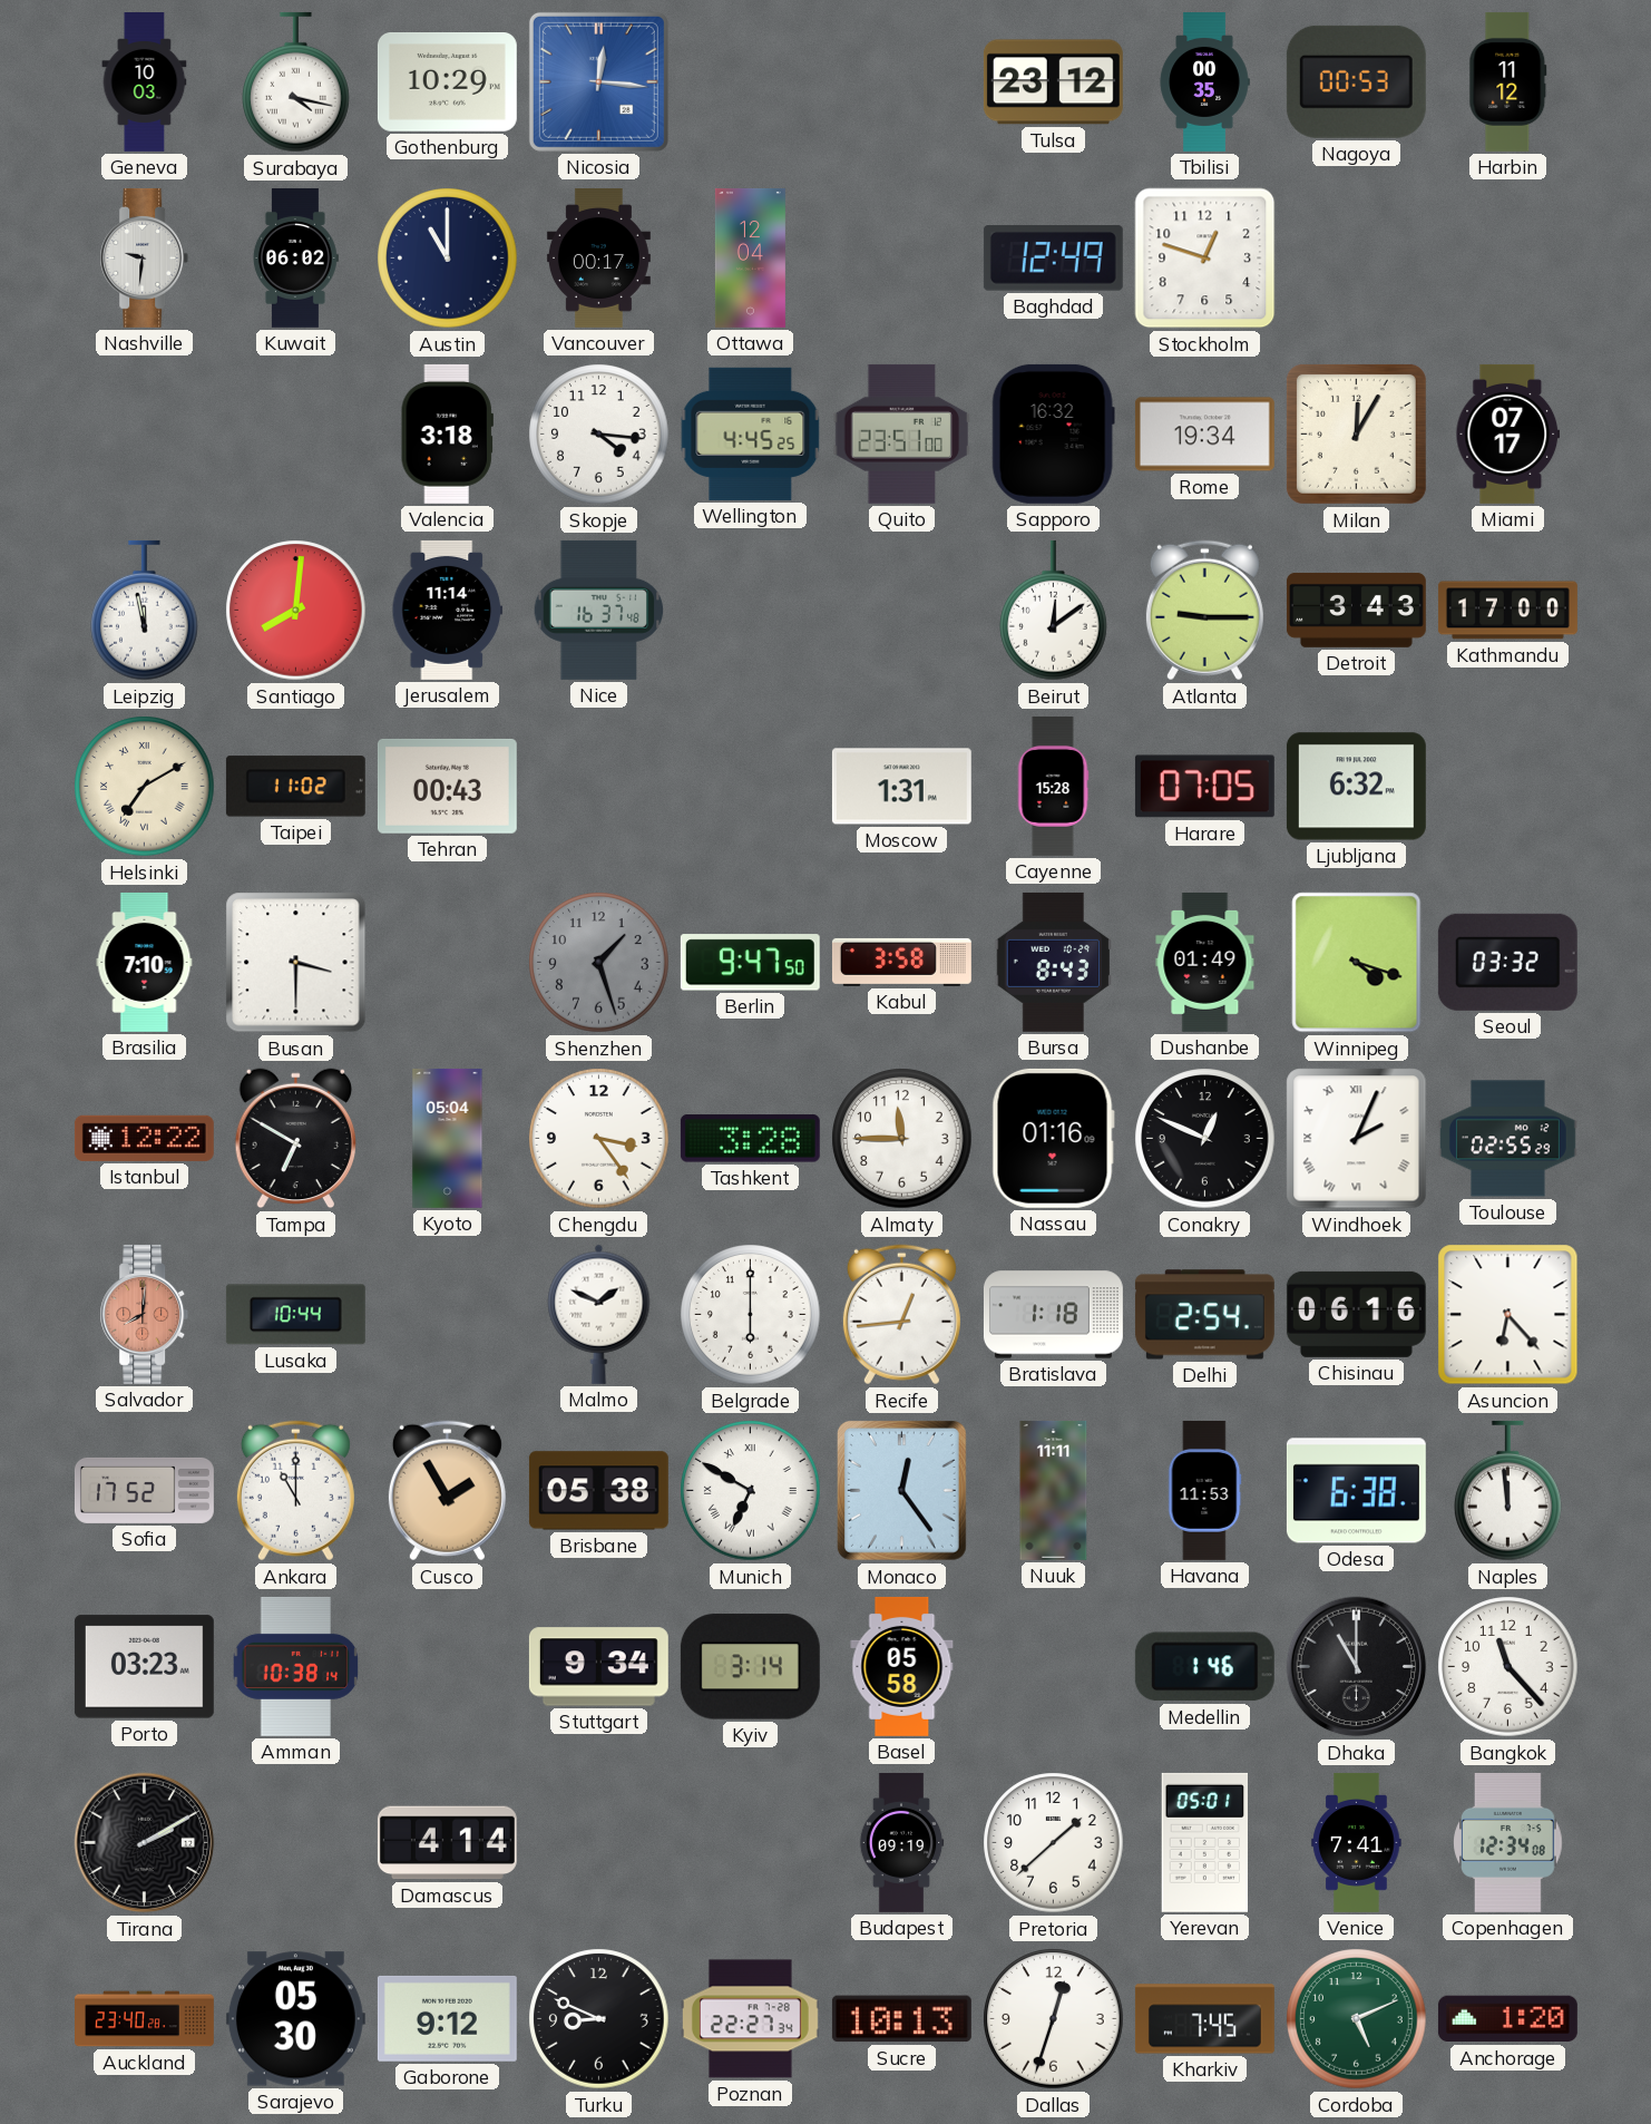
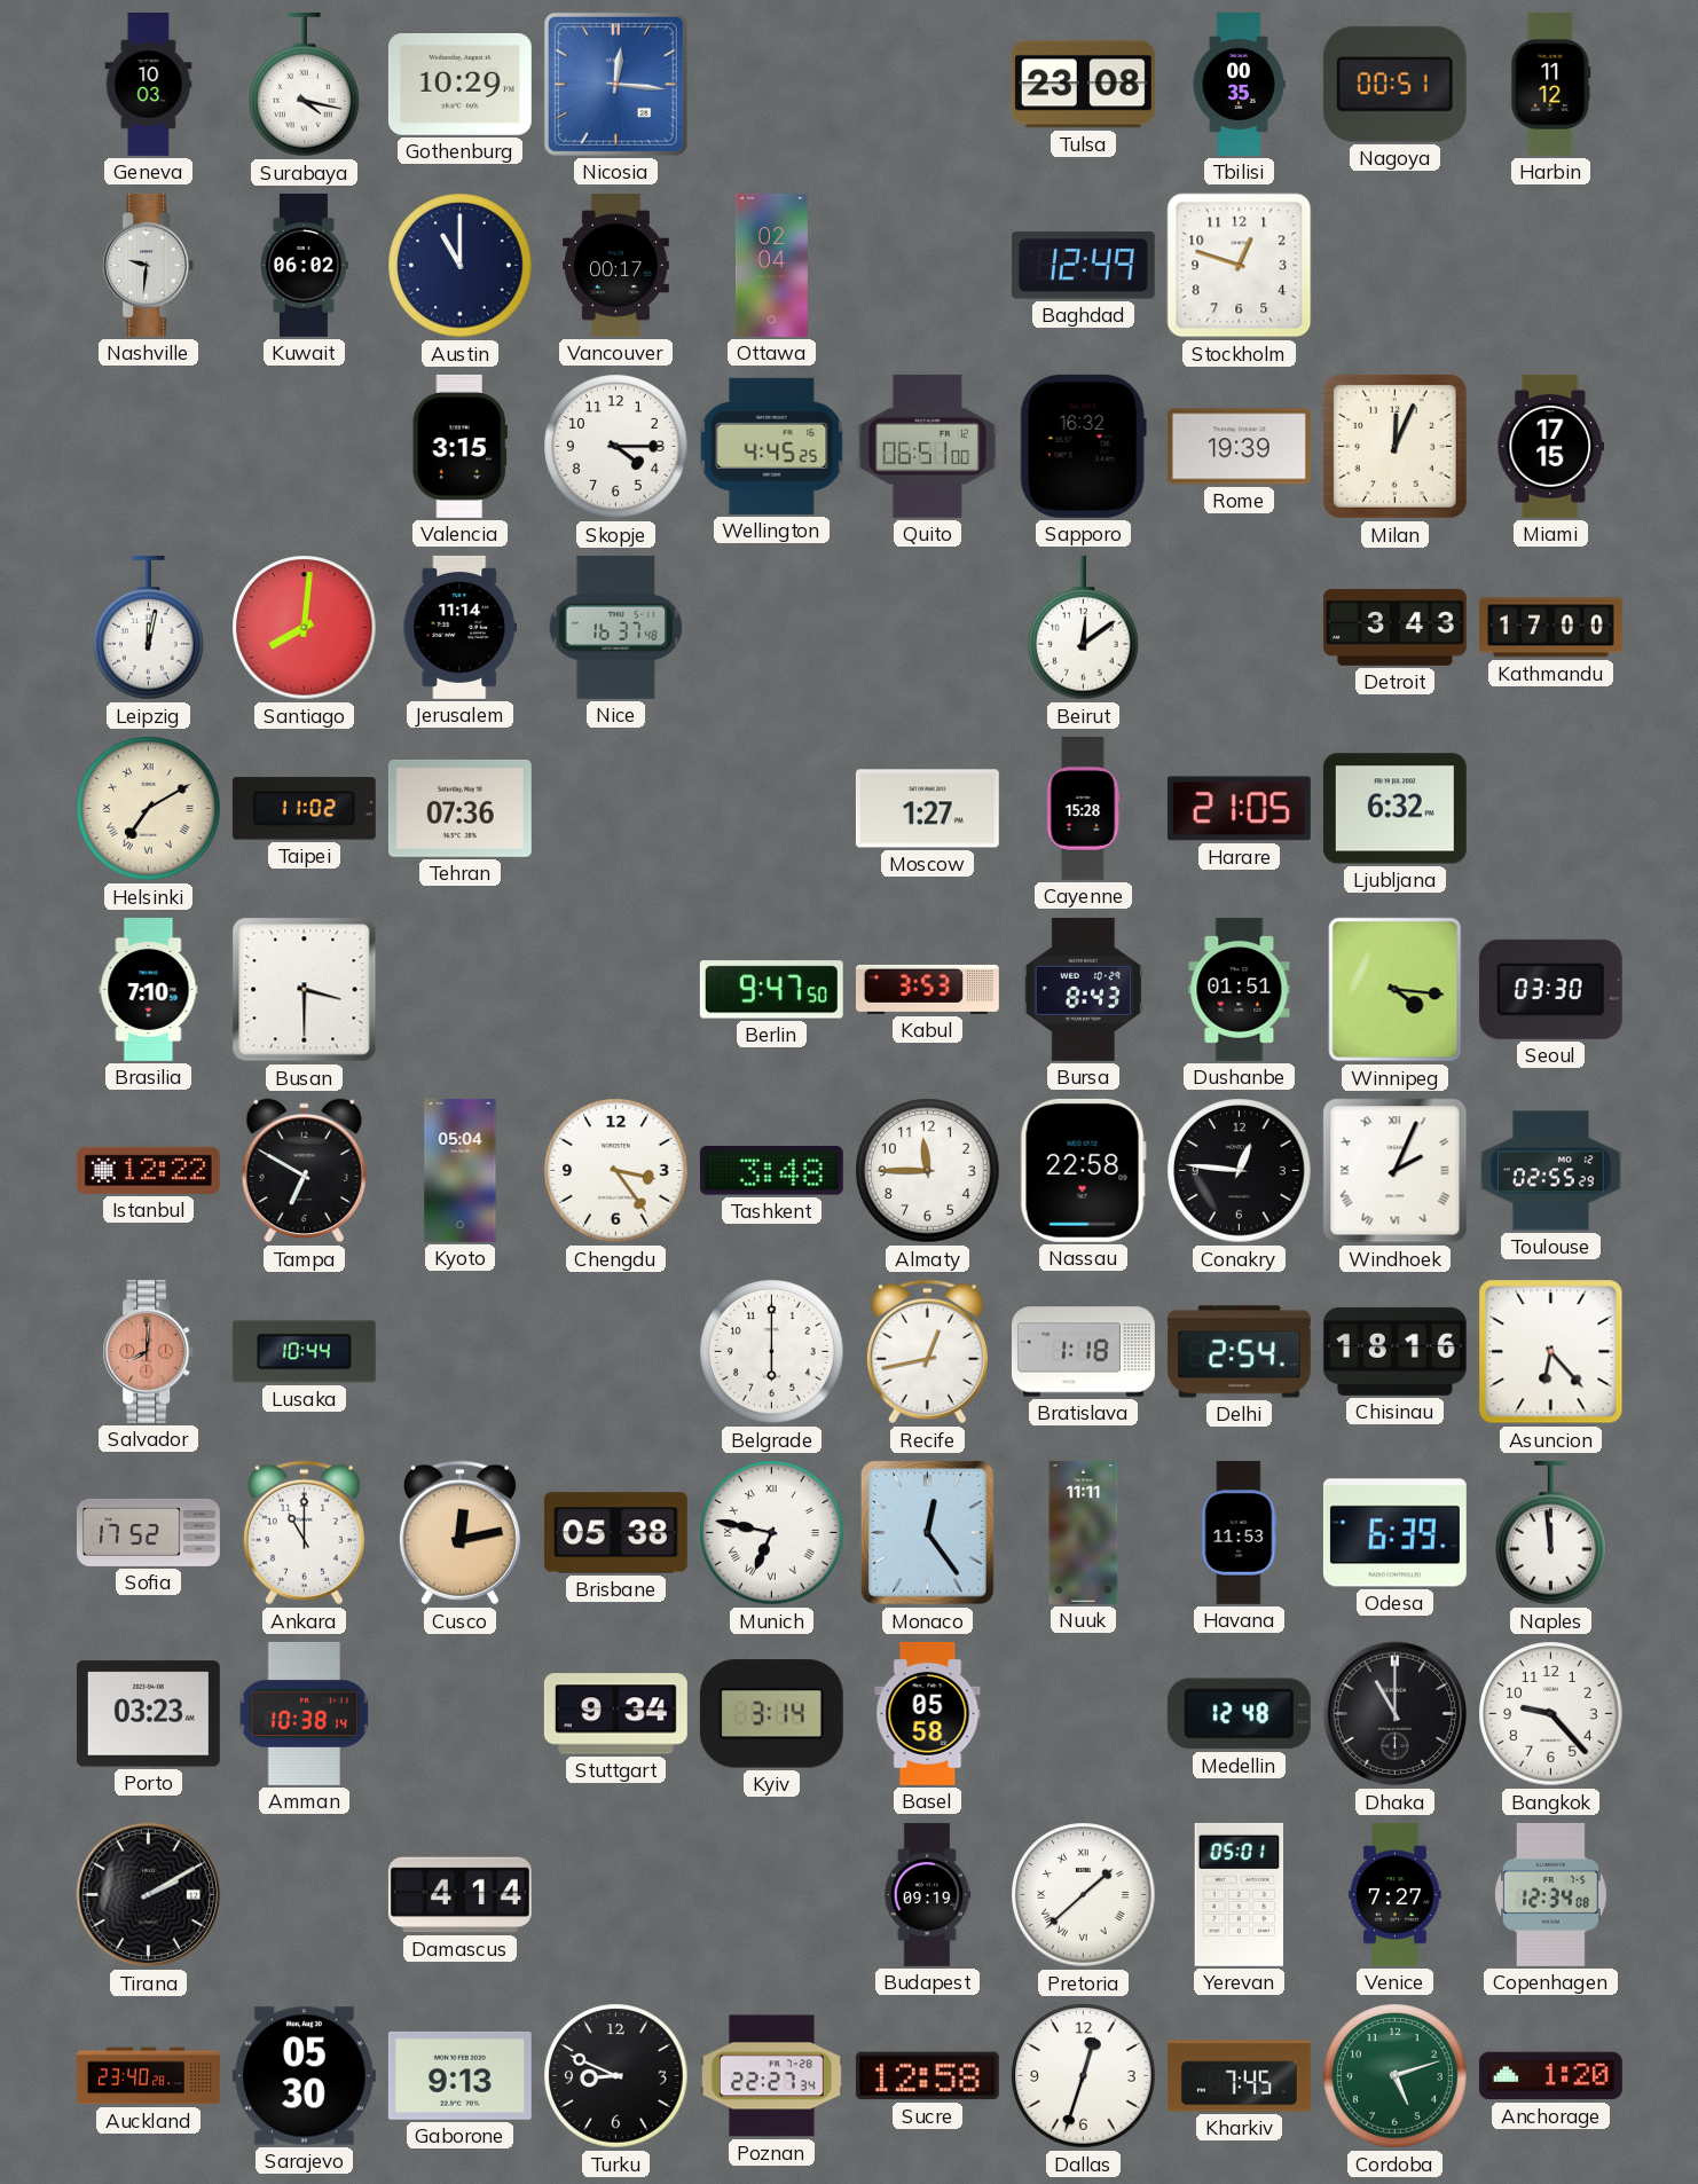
Tulsa: 23:12 -> 23:08 (1083, 85)
Nagoya: 00:53 -> 00:51 (1394, 84)
Ottawa: 12:04 -> 02:04 (771, 265)
Valencia: 3:18 -> 3:15 (459, 446)
Skopje: 4:16 -> 4:15 (616, 447)
Quito: 23:51 -> 06:51 (928, 446)
Rome: 19:34 -> 19:39 (1239, 447)
Milan: 12:05 -> 12:04 (1394, 446)
Miami: 07:17 -> 17:15 (1551, 446)
Leipzig: 11:58 -> 12:02 (149, 628)
Atlanta: 9:15 -> none (1204, 611)
Tehran: 00:43 -> 07:36 (459, 808)
Moscow: 1:31 -> 1:27 (927, 809)
Harare: 07:05 -> 21:05 (1239, 809)
Shenzhen: 1:27 -> none (599, 963)
Kabul: 3:58 -> 3:53 (927, 989)
Dushanbe: 01:49 -> 01:51 (1240, 989)
Winnipeg: 4:18 -> 4:16 (1396, 990)
Seoul: 03:32 -> 03:30 (1550, 989)
Tashkent: 3:28 -> 3:48 (771, 1171)
Nassau: 01:16 -> 22:58 (1083, 1170)
Conakry: 12:49 -> 12:46 (1240, 1171)
Malmo: 1:49 -> none (599, 1314)
Recife: 12:44 -> 12:43 (927, 1352)
Chisinau: 06:16 -> 18:16 (1394, 1351)
Cusco: 1:55 -> 12:13 (459, 1533)
Munich: 6:50 -> 6:47 (772, 1533)
Odesa: 6:38 -> 6:39 (1394, 1533)
Medellin: 1:46 -> 12:48 (1239, 1714)
Bangkok: 11:23 -> 9:23 (1551, 1714)
Pretoria numerals: Arabic -> Roman (1084, 1895)
Venice: 7:41 -> 7:27 (1396, 1894)
Gaborone: 9:12 -> 9:13 (459, 2075)
Sucre: 10:13 -> 12:58 (927, 2076)
Cordoba: 5:11 -> 5:12 (1396, 2076)
